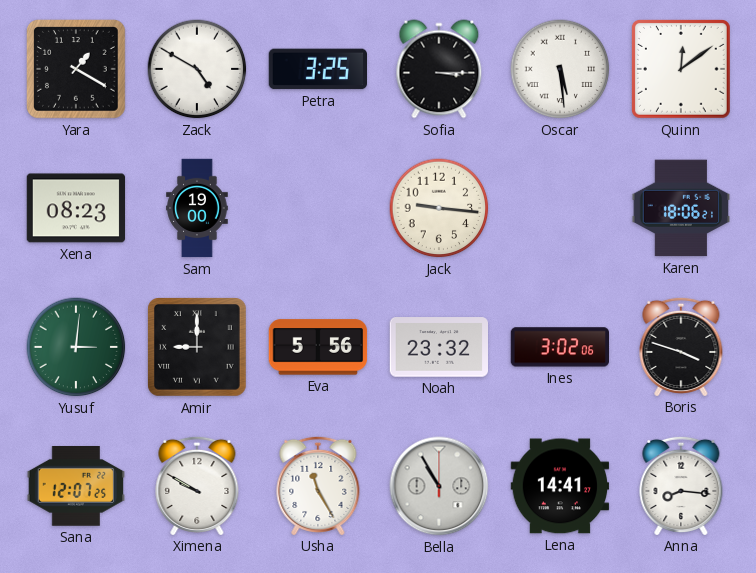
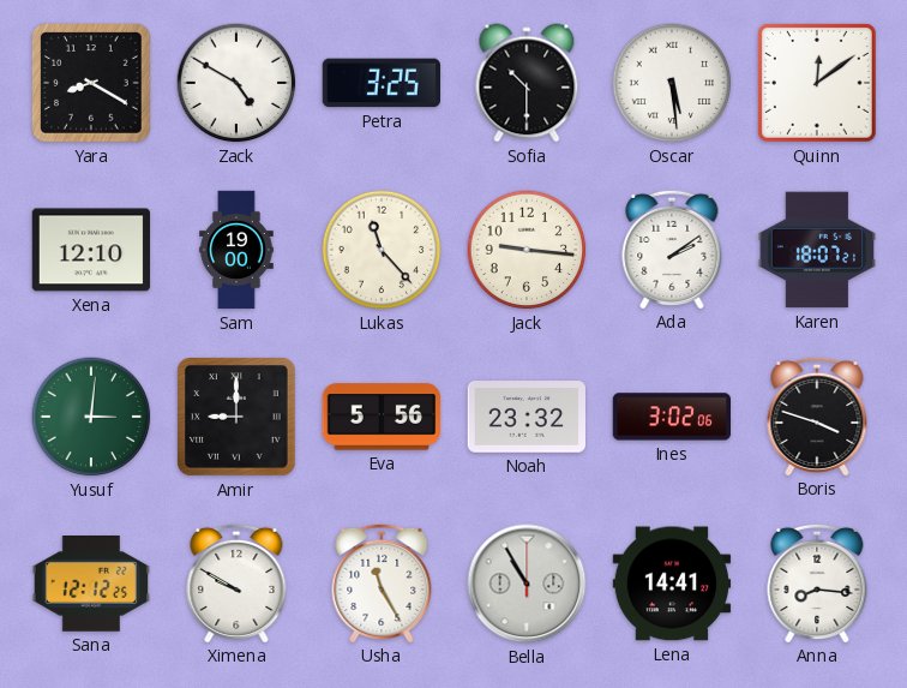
Yara: 1:20 -> 8:20 (92, 84)
Sofia: 3:15 -> 10:30 (527, 83)
Xena: 08:23 -> 12:10 (91, 250)
Lukas: none -> 11:23 (382, 250)
Ada: none -> 2:09 (672, 249)
Karen: 18:06 -> 18:07 (817, 250)
Sana: 12:07 -> 12:12 (90, 585)
